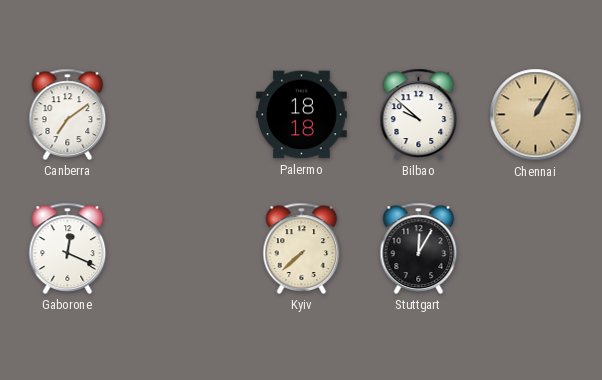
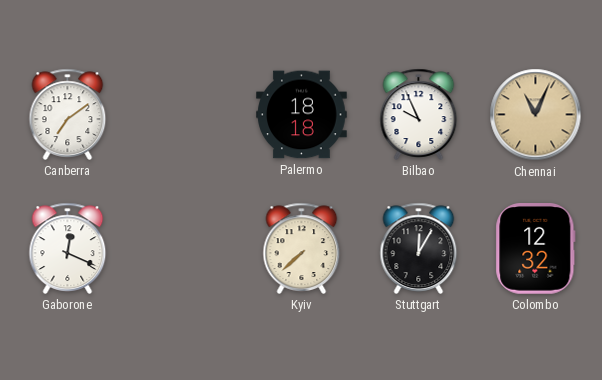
Bilbao: 9:52 -> 9:56 (419, 114)
Chennai: 1:05 -> 11:04 (536, 115)
Colombo: none -> 12:32 (536, 249)
